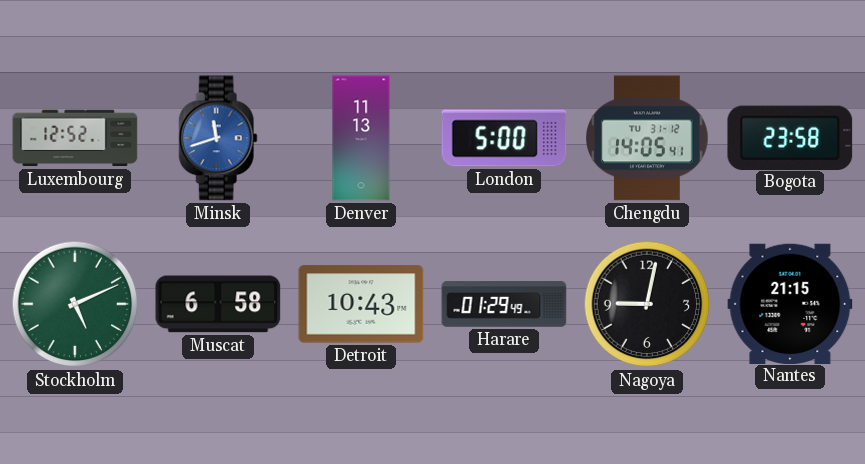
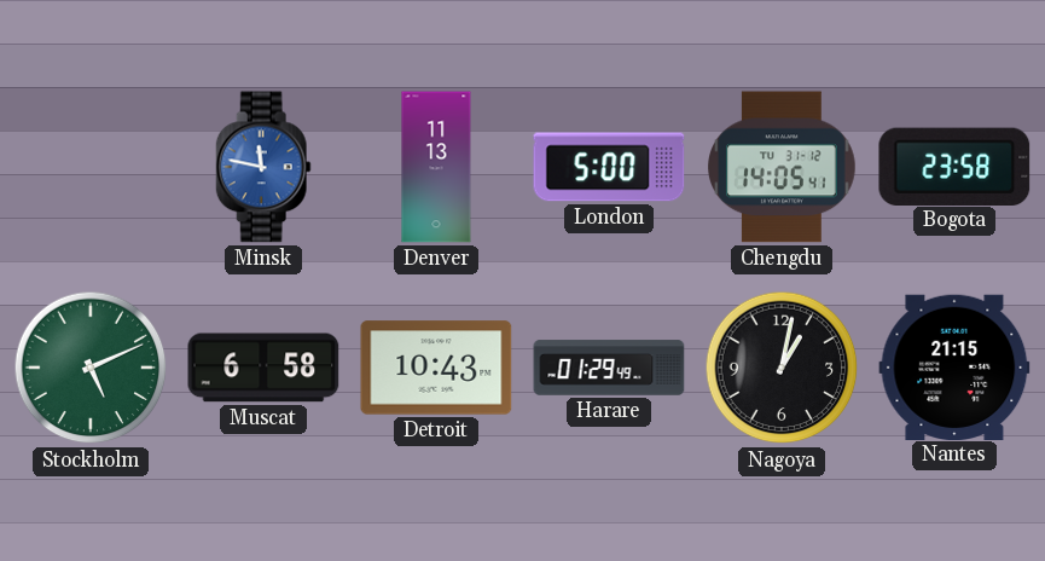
Luxembourg: 12:52 -> none (75, 138)
Minsk: 11:42 -> 11:47 (263, 167)
Nagoya: 9:02 -> 1:02 (782, 368)
